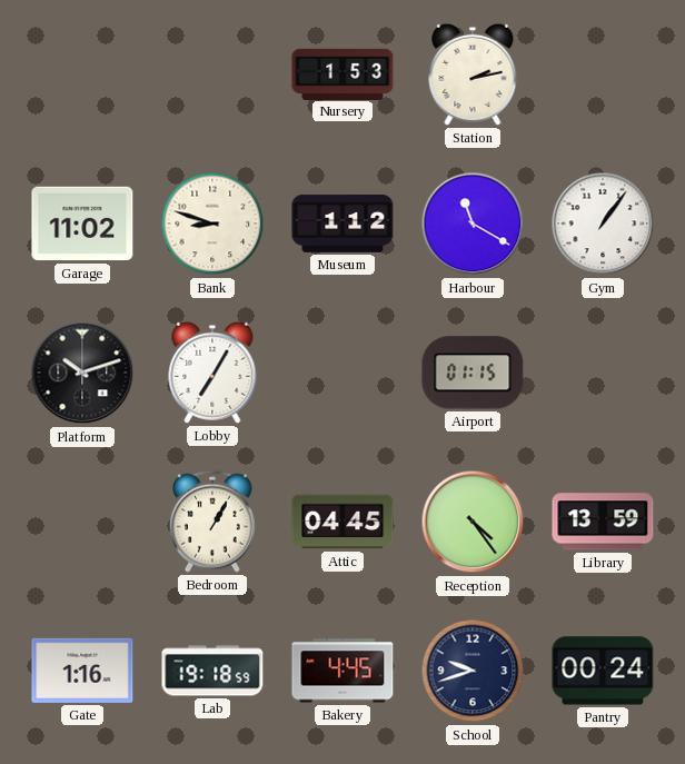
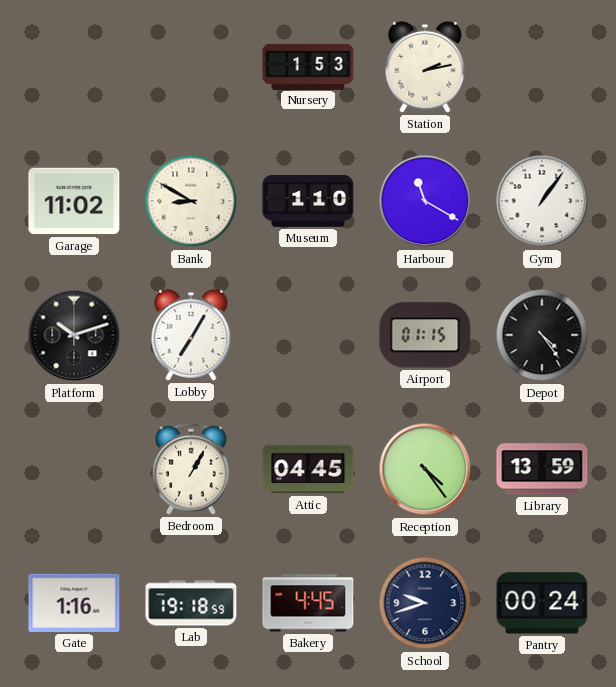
Bank: 8:48 -> 8:50 (191, 201)
Museum: 1:12 -> 1:10 (308, 201)
Depot: none -> 4:24 (542, 335)
